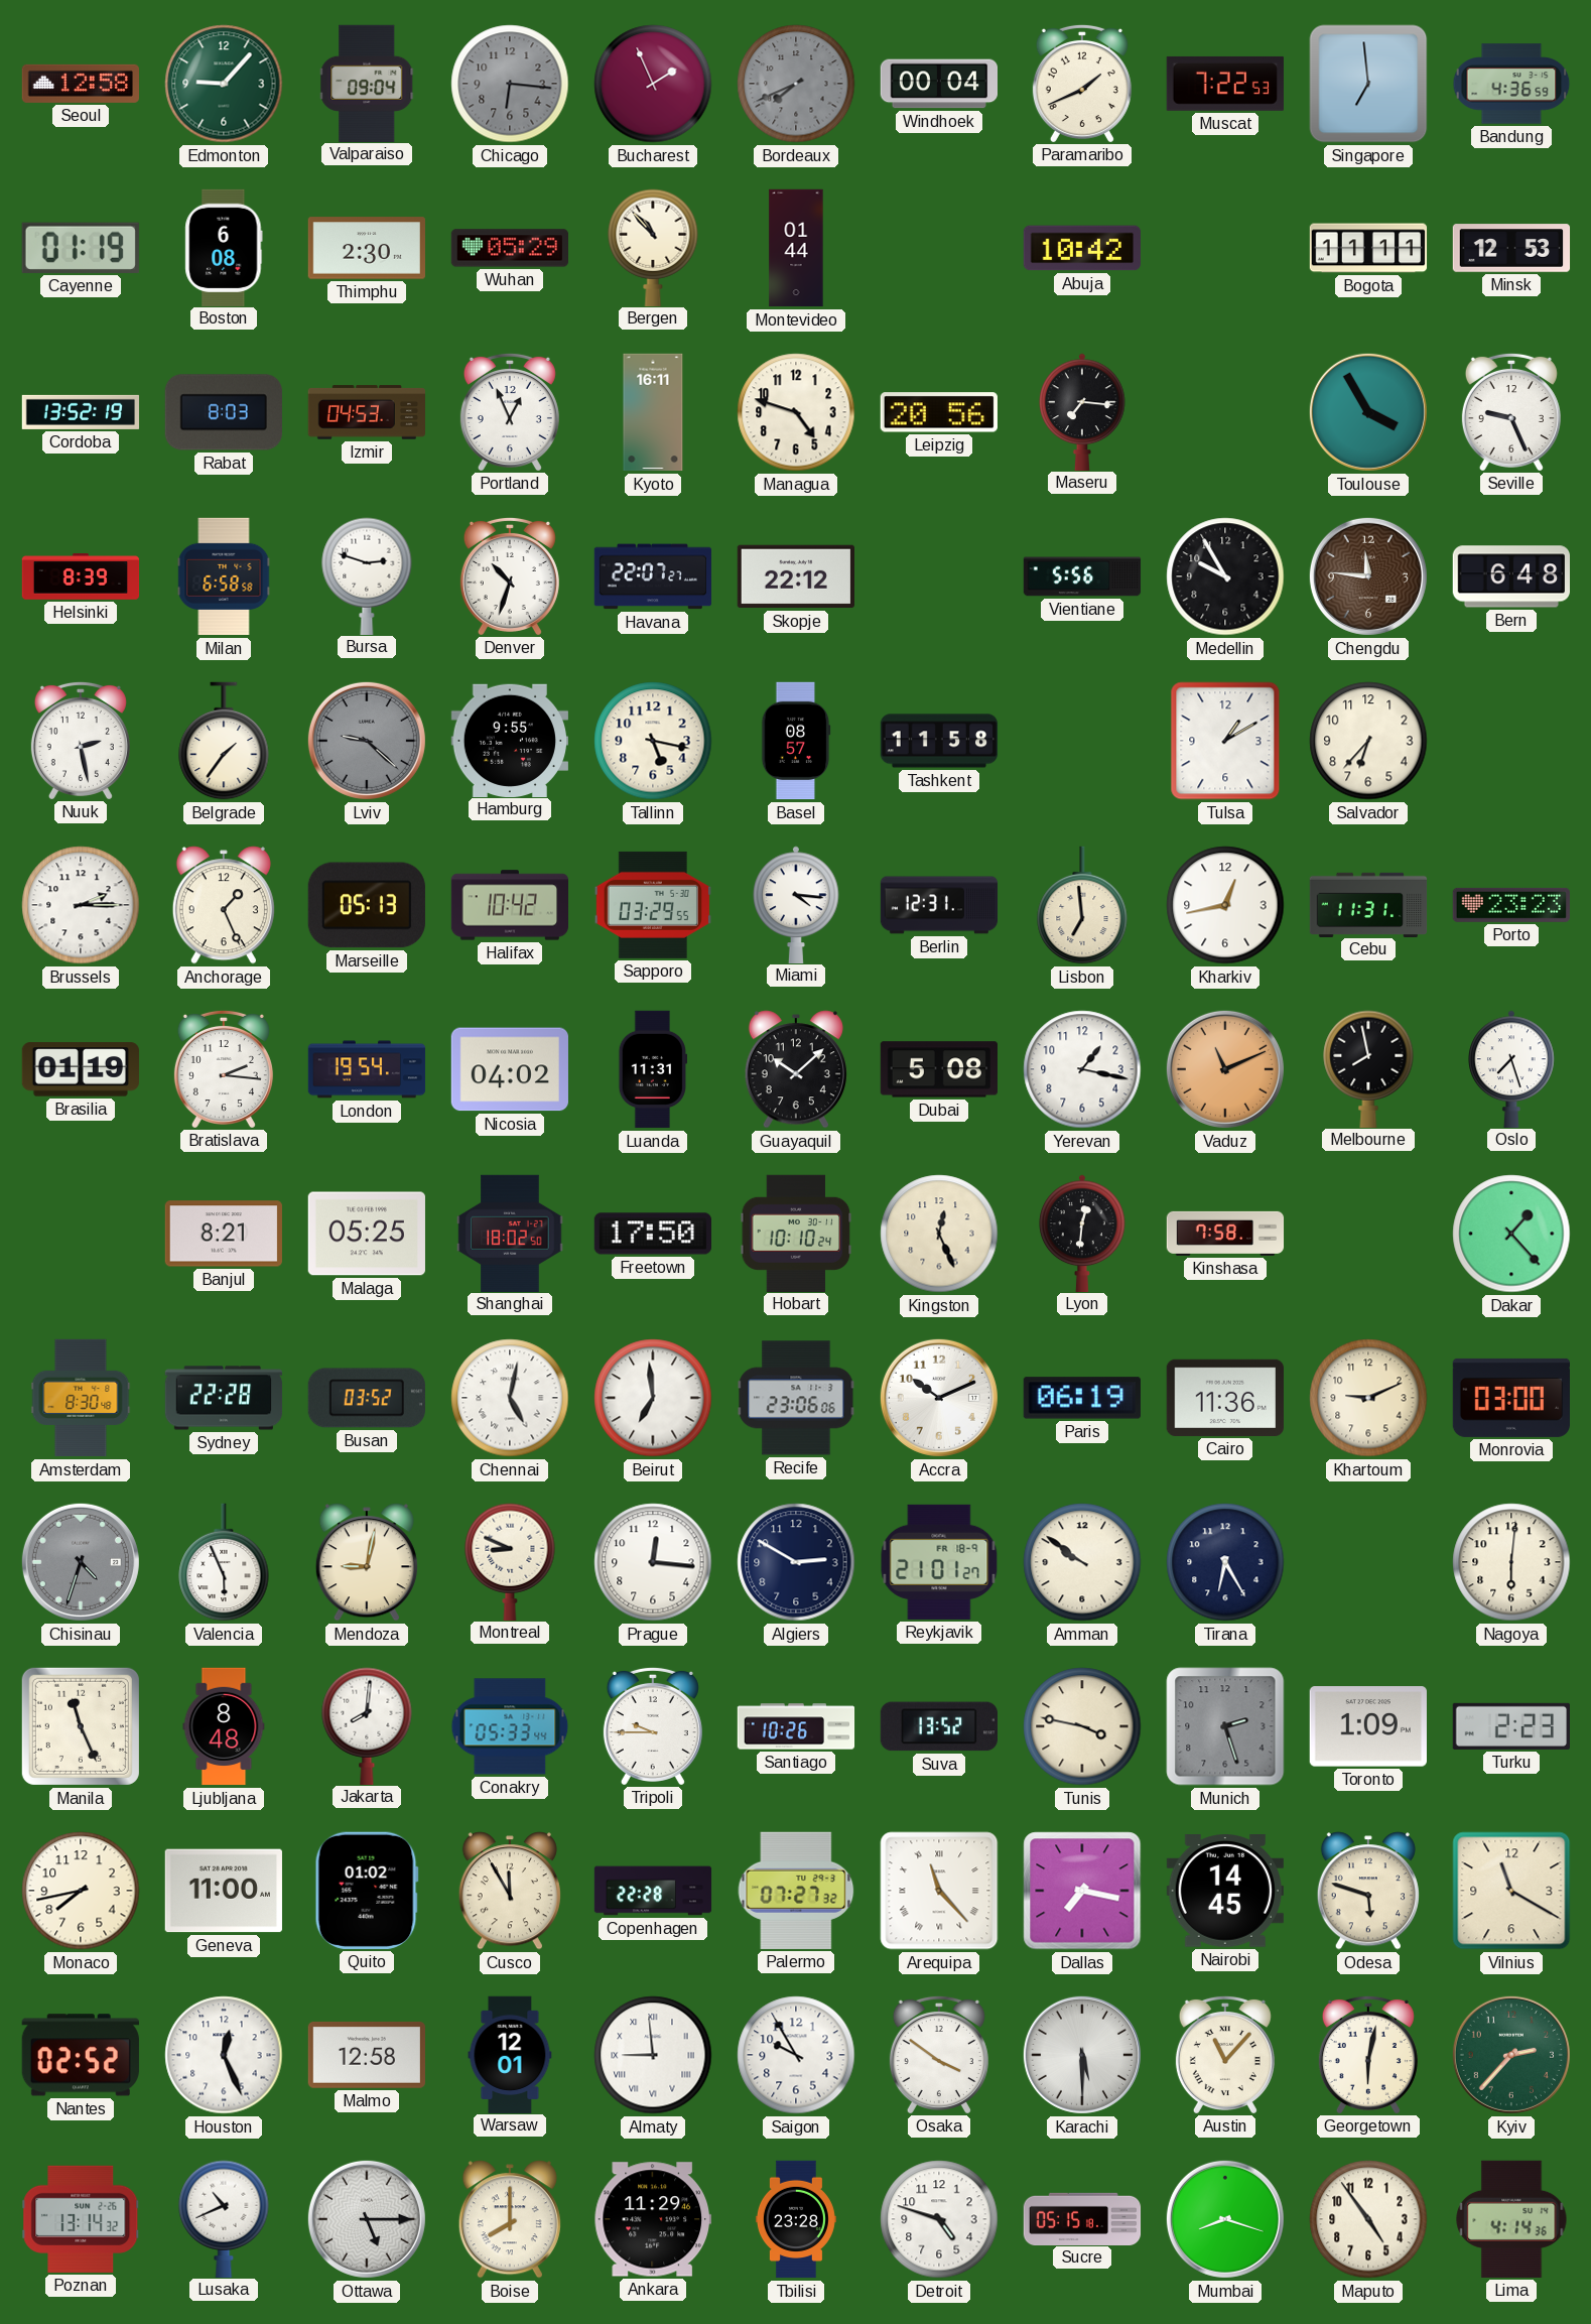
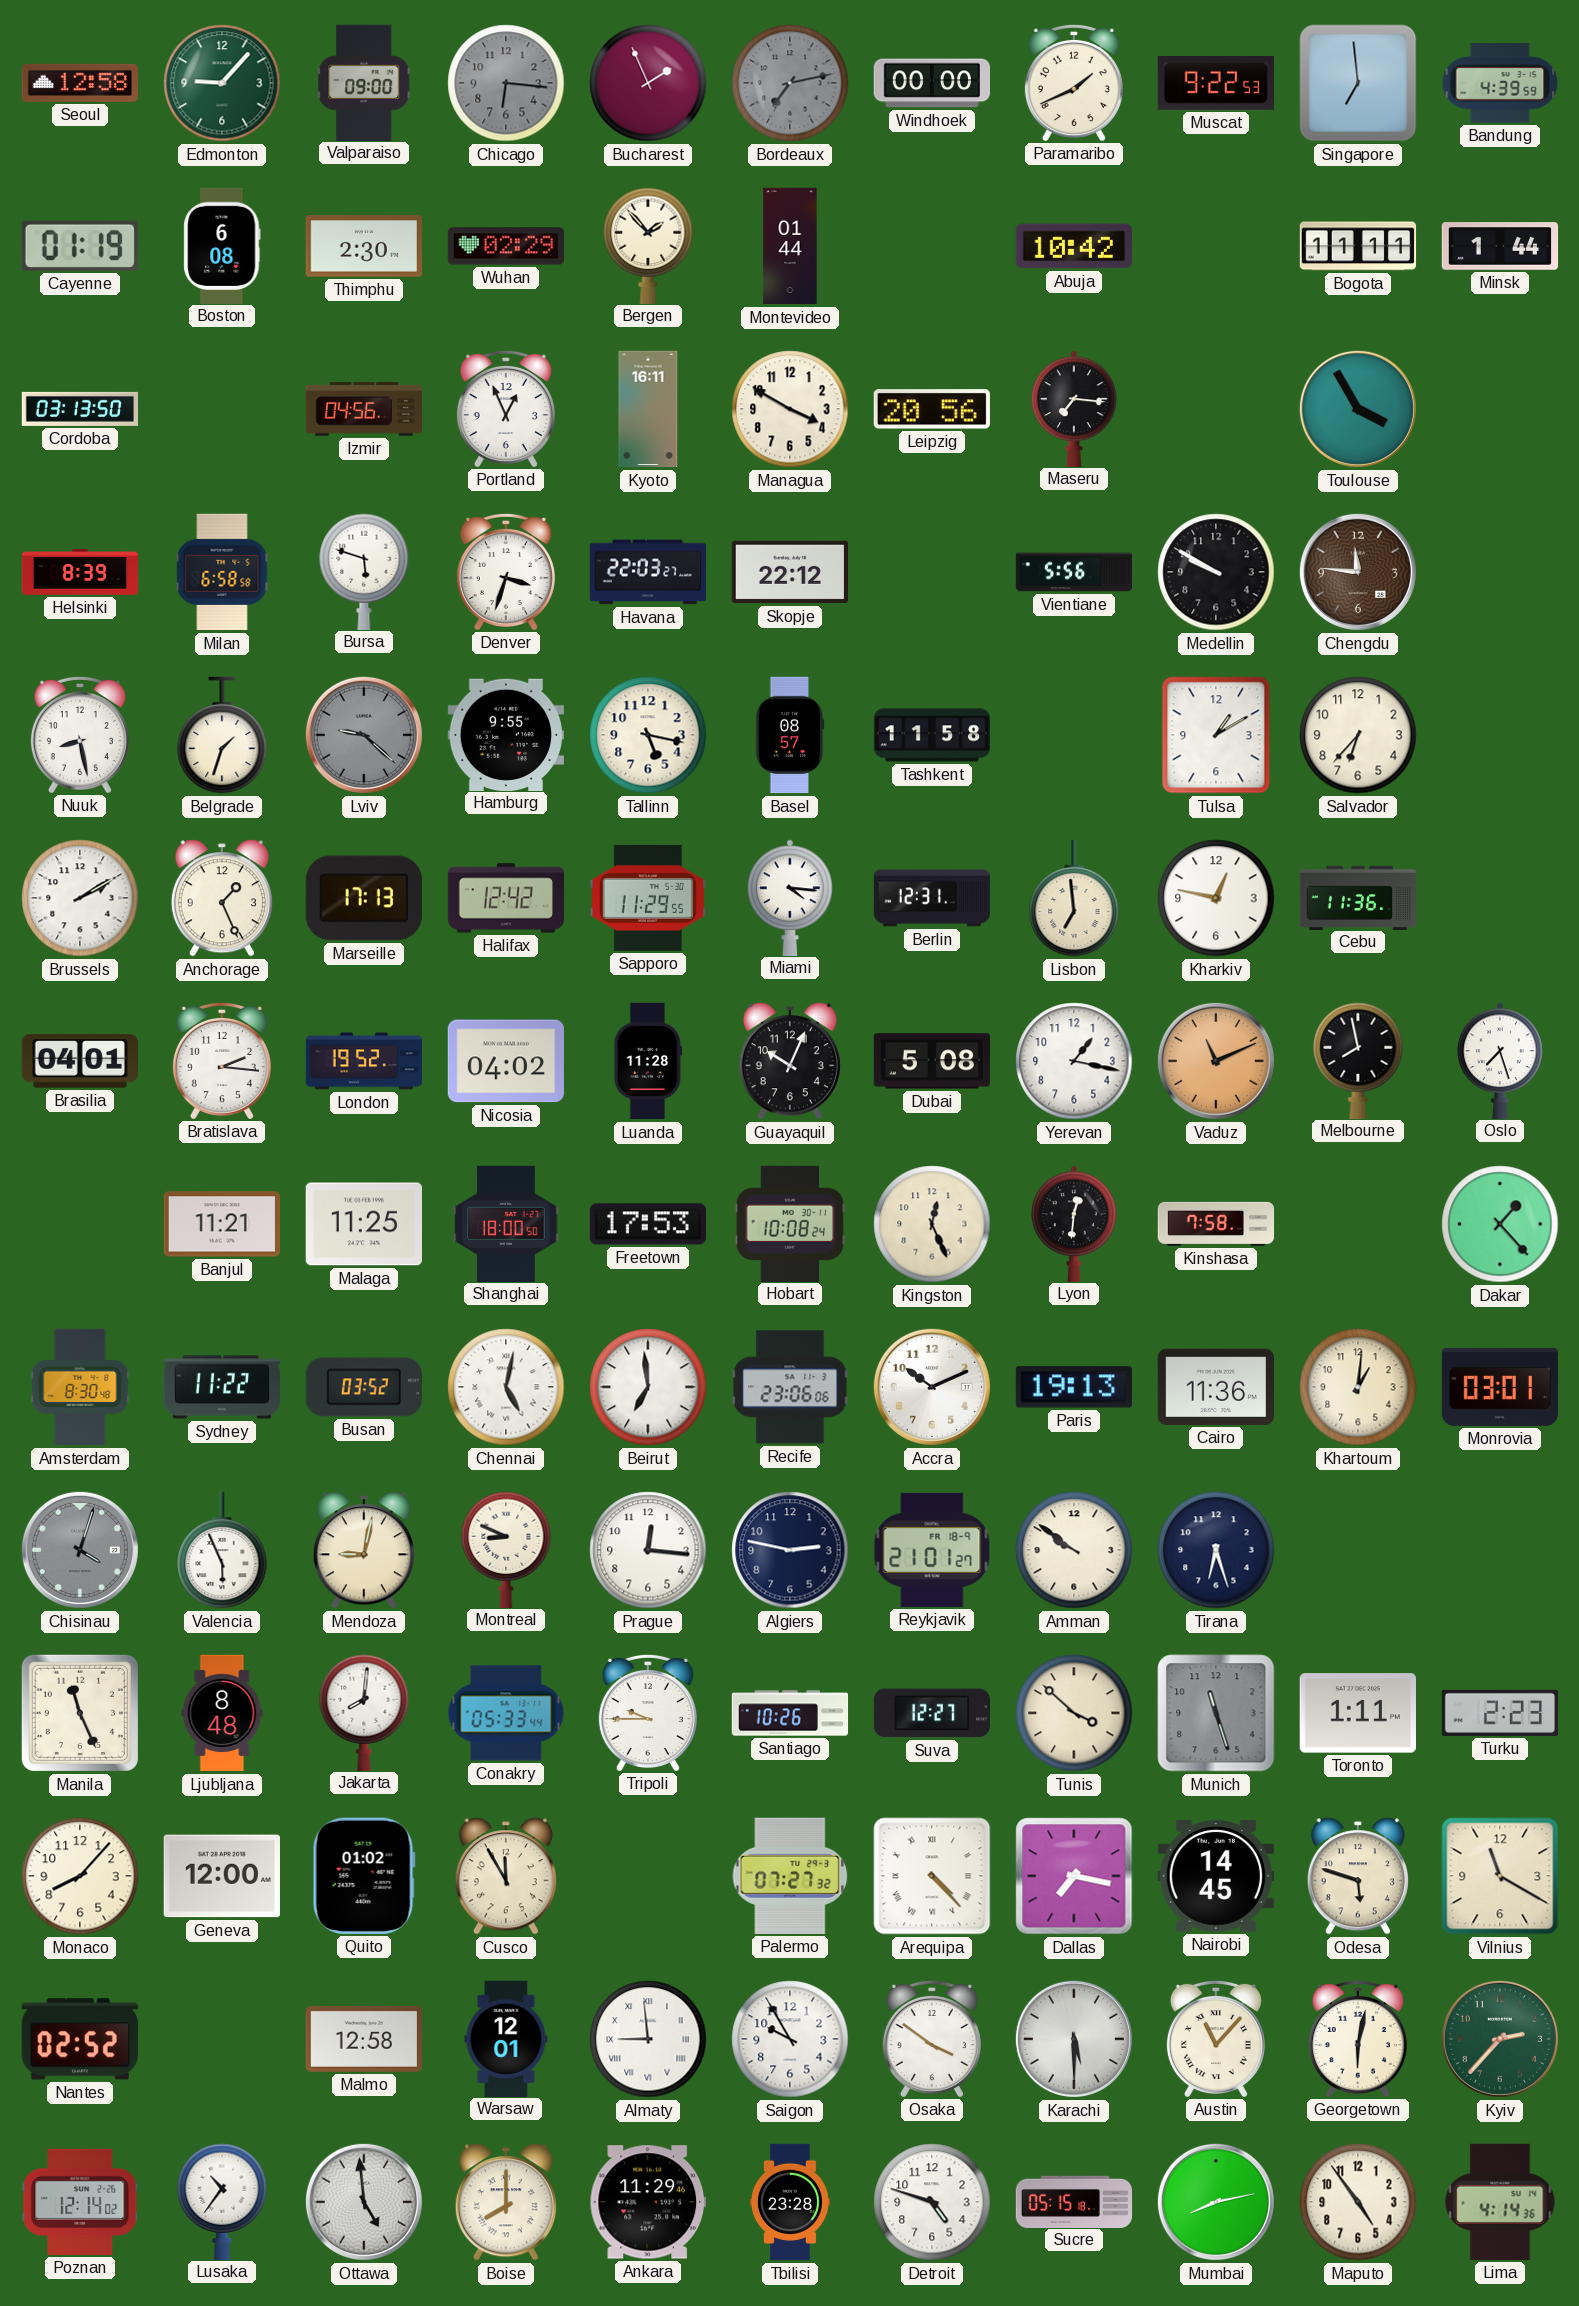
Valparaiso: 09:04 -> 09:00 (365, 82)
Bordeaux: 7:41 -> 7:13 (790, 83)
Windhoek: 00:04 -> 00:00 (931, 83)
Muscat: 7:22 -> 9:22 (1216, 83)
Bandung: 4:36 -> 4:39 (1500, 83)
Wuhan: 05:29 -> 02:29 (505, 246)
Bergen: 10:53 -> 1:53 (648, 245)
Minsk: 12:53 -> 1:44 (1500, 246)
Cordoba: 13:52 -> 03:13 (80, 409)
Rabat: 8:03 -> none (224, 412)
Izmir: 04:53 -> 04:56 (363, 409)
Managua: 4:48 -> 3:50 (790, 409)
Seville: 9:26 -> none (1511, 411)
Bursa: 2:48 -> 5:48 (364, 571)
Denver: 10:33 -> 3:33 (506, 571)
Havana: 22:07 -> 22:03 (647, 572)
Medellin: 9:55 -> 9:50 (1216, 572)
Bern: 6:48 -> none (1510, 576)
Nuuk: 2:28 -> 8:28 (80, 734)
Belgrade: 1:36 -> 1:33 (222, 735)
Brussels: 2:15 -> 2:10 (80, 898)
Marseille: 05:13 -> 17:13 (364, 898)
Halifax: 10:42 -> 12:42 (506, 898)
Sapporo: 03:29 -> 11:29 (647, 898)
Kharkiv: 12:43 -> 12:47 (1216, 898)
Cebu: 11:31 -> 11:36 (1358, 897)
Porto: 23:23 -> none (1510, 905)
Brasilia: 01:19 -> 04:01 (80, 1061)
London: 19:54 -> 19:52 (364, 1061)
Luanda: 11:31 -> 11:28 (648, 1061)
Guayaquil: 10:08 -> 10:04 (790, 1061)
Banjul: 8:21 -> 11:21 (221, 1224)
Malaga: 05:25 -> 11:25 (364, 1224)
Shanghai: 18:02 -> 18:00 (506, 1223)
Freetown: 17:50 -> 17:53 (647, 1224)
Hobart: 10:10 -> 10:08 (790, 1223)
Sydney: 22:28 -> 11:22 (222, 1387)
Paris: 06:19 -> 19:13 (1074, 1387)
Khartoum: 9:11 -> 1:01 (1358, 1387)
Monrovia: 03:00 -> 03:01 (1499, 1387)
Chisinau: 4:33 -> 4:03 (80, 1550)
Algiers: 2:50 -> 2:47 (790, 1550)
Tirana: 6:25 -> 6:27 (1216, 1550)
Nagoya: 6:01 -> none (1511, 1562)
Suva: 13:52 -> 12:27 (932, 1713)
Tunis: 3:47 -> 3:52 (1074, 1713)
Munich: 2:27 -> 11:27 (1216, 1713)
Toronto: 1:09 -> 1:11 (1358, 1713)
Monaco: 7:43 -> 8:07 (80, 1876)
Geneva: 11:00 -> 12:00 (222, 1876)
Copenhagen: 22:28 -> none (653, 1891)
Arequipa: 11:23 -> 4:23 (932, 1876)
Houston: 12:26 -> none (224, 2055)
Poznan: 13:14 -> 12:14 (80, 2202)
Lusaka: 10:41 -> 10:36 (222, 2201)
Ottawa: 5:15 -> 4:59 (364, 2202)
Mumbai: 8:18 -> 8:13 (1216, 2202)
